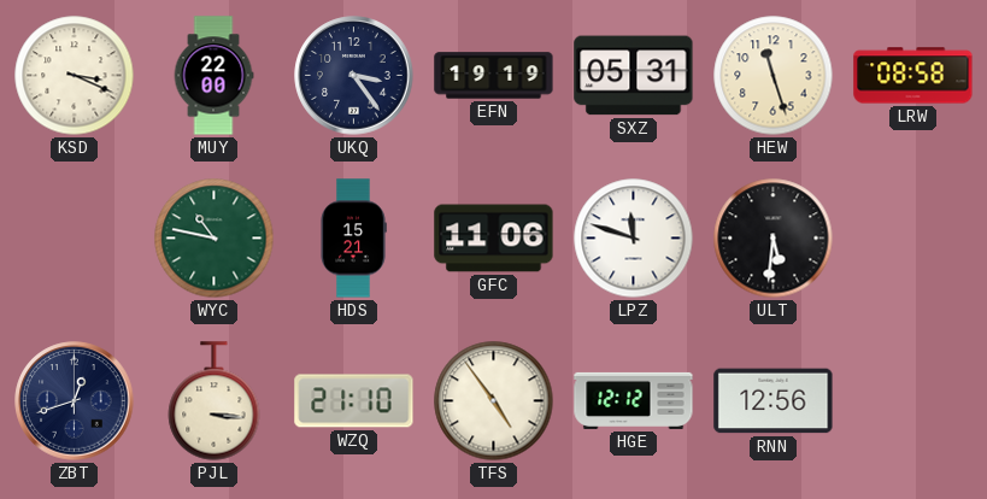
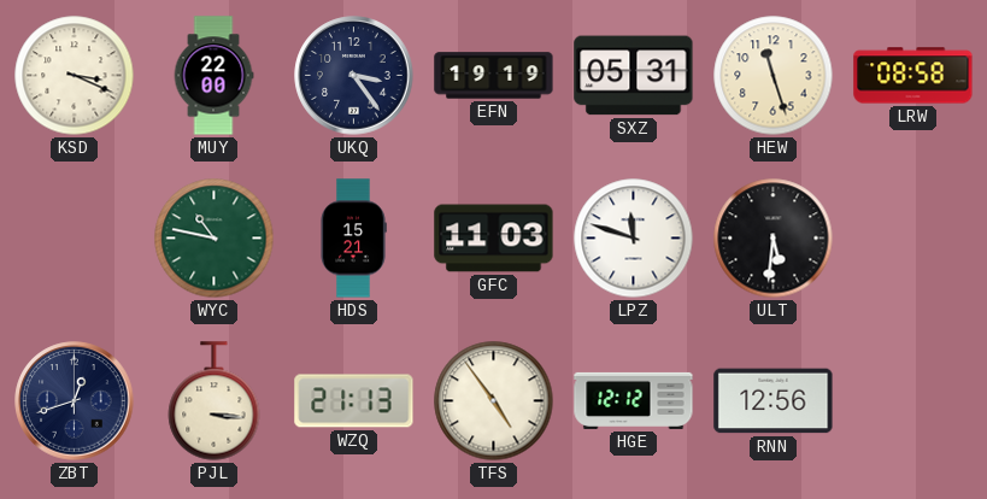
GFC: 11:06 -> 11:03 (494, 239)
WZQ: 21:10 -> 21:13 (354, 401)
